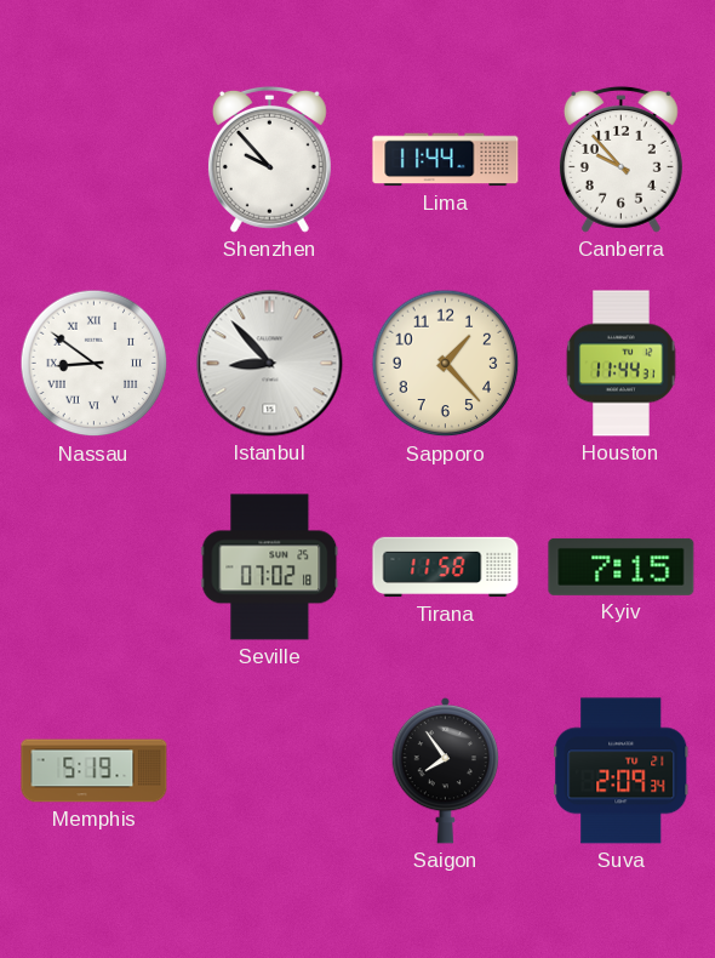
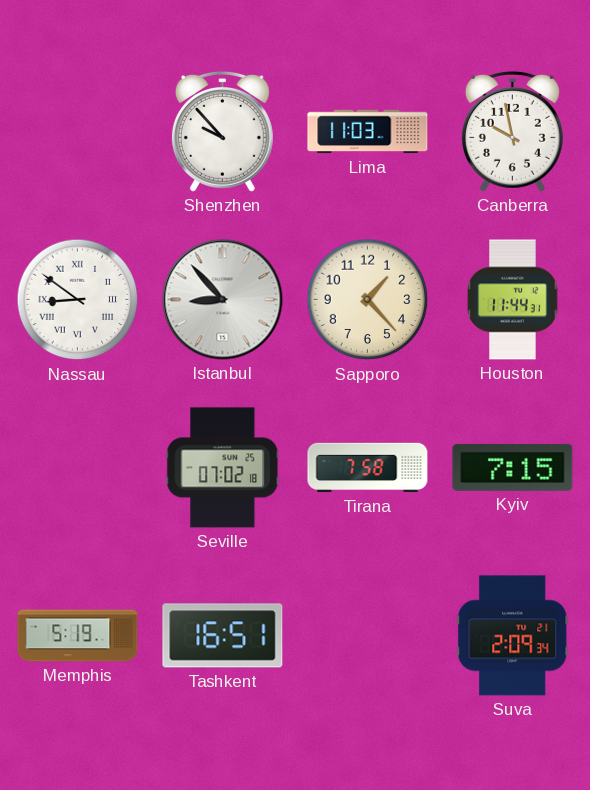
Lima: 11:44 -> 11:03 (368, 132)
Canberra: 9:53 -> 9:58 (512, 131)
Tirana: 11:58 -> 7:58 (368, 468)
Tashkent: none -> 16:51 (223, 636)
Saigon: 7:54 -> none (446, 770)
